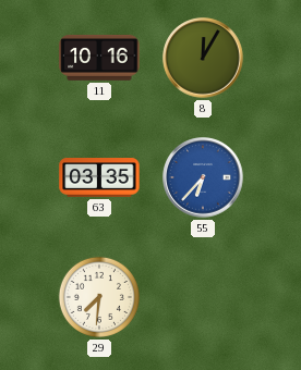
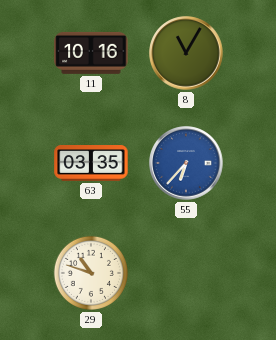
8: 12:05 -> 11:05 (186, 53)
29: 7:31 -> 10:48 (91, 273)
